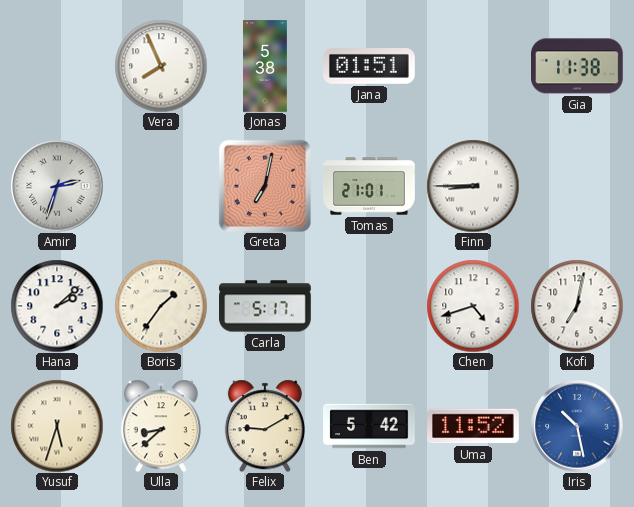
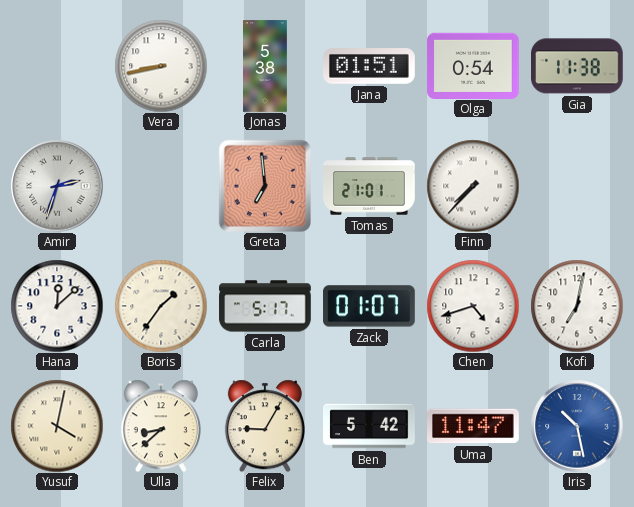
Vera: 7:56 -> 8:43 (161, 66)
Olga: none -> 0:54 (473, 65)
Greta: 7:02 -> 6:59 (265, 186)
Finn: 8:45 -> 7:37 (473, 186)
Hana: 2:08 -> 12:08 (57, 306)
Zack: none -> 01:07 (369, 306)
Yusuf: 5:33 -> 4:02 (57, 426)
Felix: 9:10 -> 9:05 (265, 426)
Uma: 11:52 -> 11:47 (474, 426)
